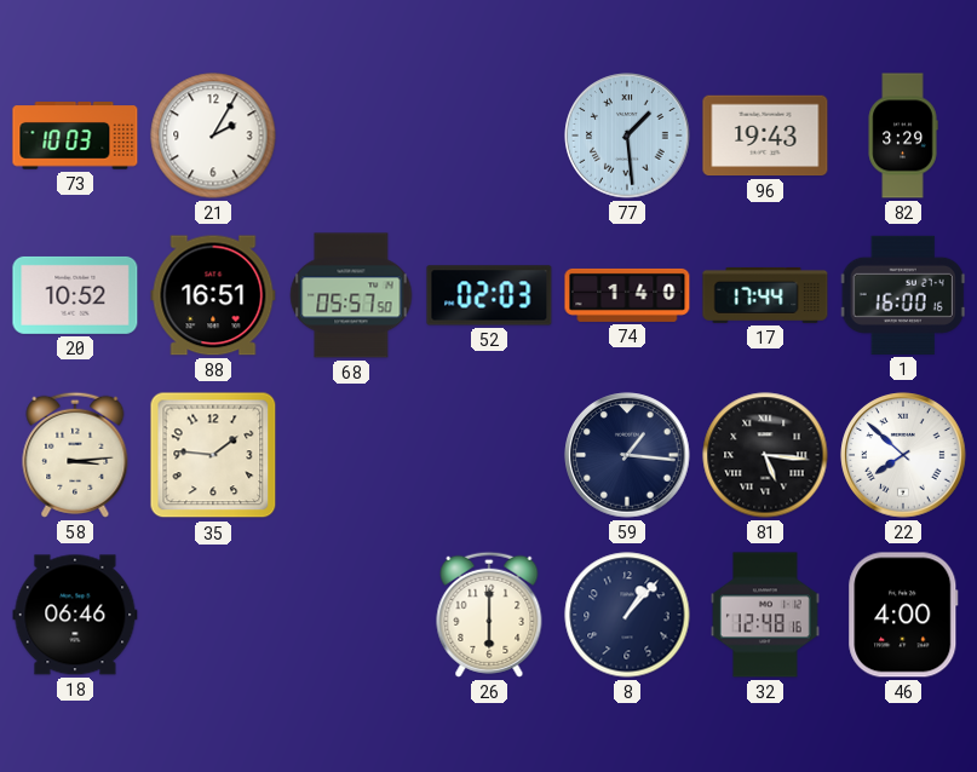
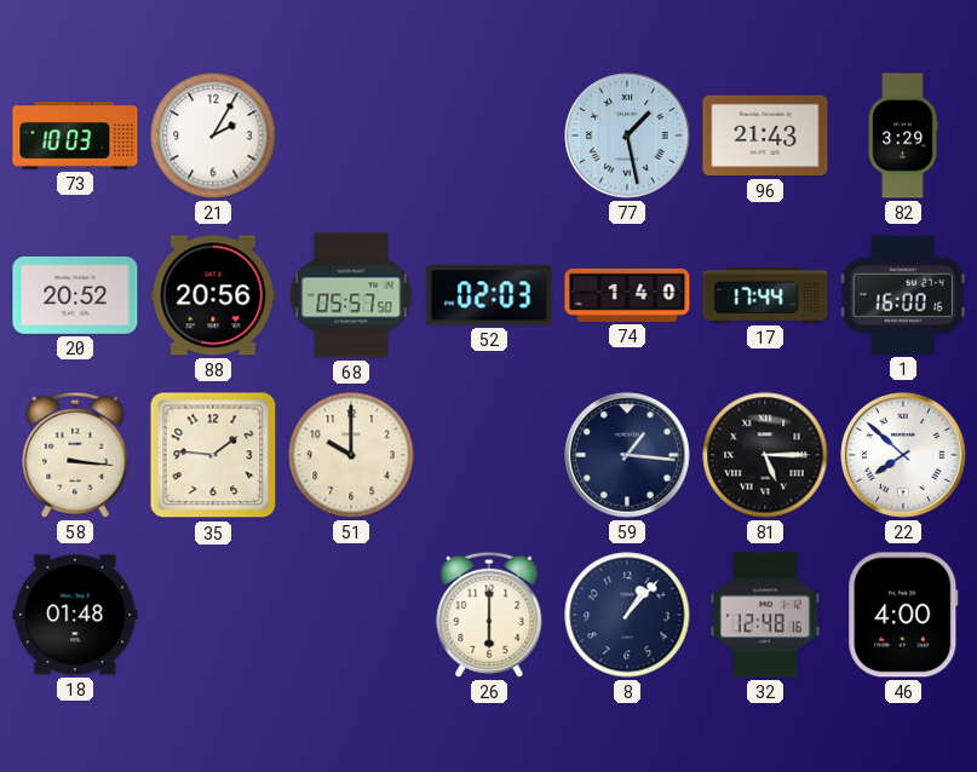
77: 1:29 -> 1:28 (627, 136)
96: 19:43 -> 21:43 (765, 136)
20: 10:52 -> 20:52 (75, 295)
88: 16:51 -> 20:56 (213, 295)
58: 3:14 -> 3:16 (75, 455)
51: none -> 10:00 (351, 455)
81: 5:16 -> 5:15 (765, 455)
18: 06:46 -> 01:48 (75, 615)
